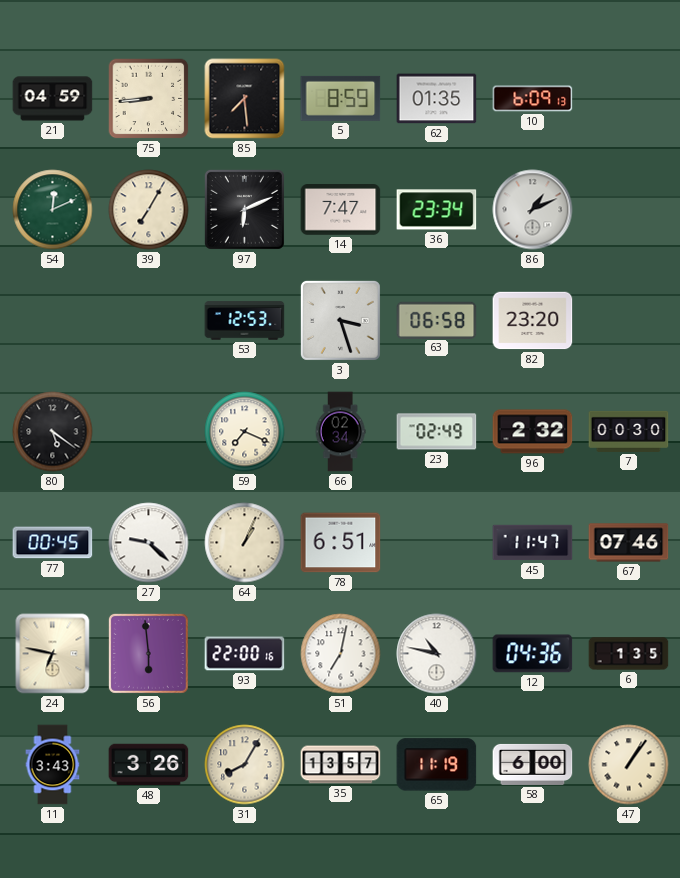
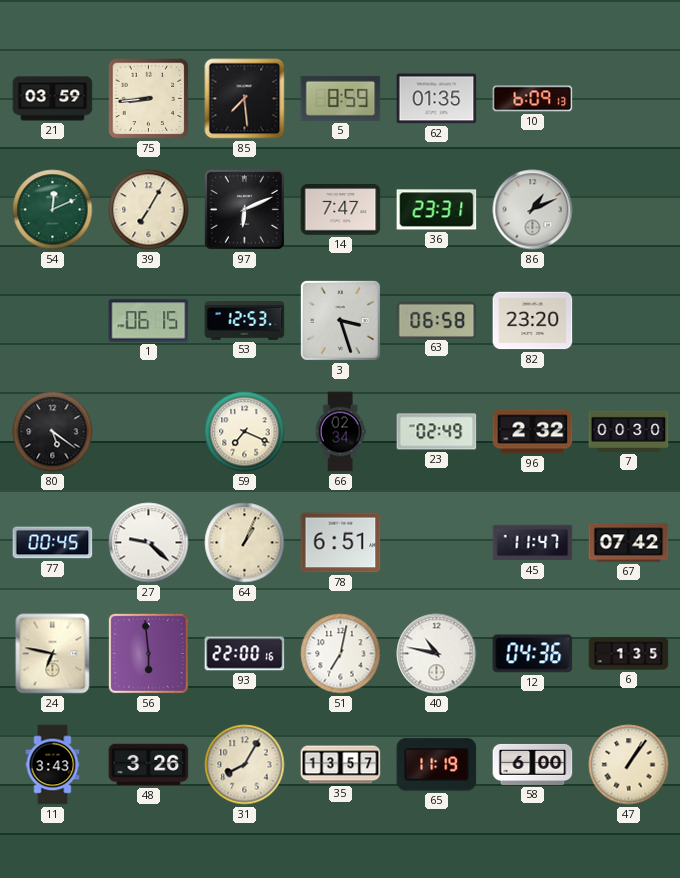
21: 04:59 -> 03:59 (53, 99)
36: 23:34 -> 23:31 (437, 210)
1: none -> 06:15 (149, 321)
67: 07:46 -> 07:42 (629, 543)
